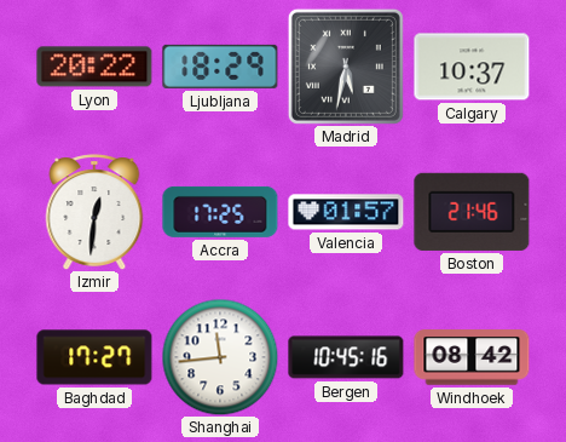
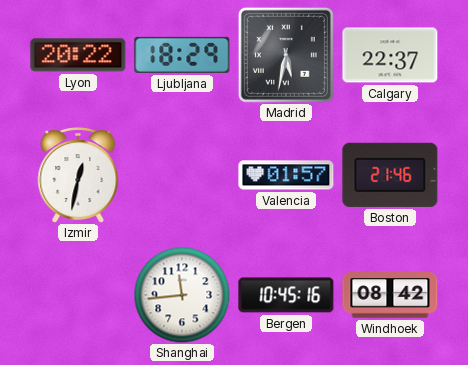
Calgary: 10:37 -> 22:37 (390, 55)
Izmir: 12:31 -> 12:32 (78, 175)
Accra: 17:25 -> none (220, 212)
Baghdad: 17:27 -> none (94, 357)
